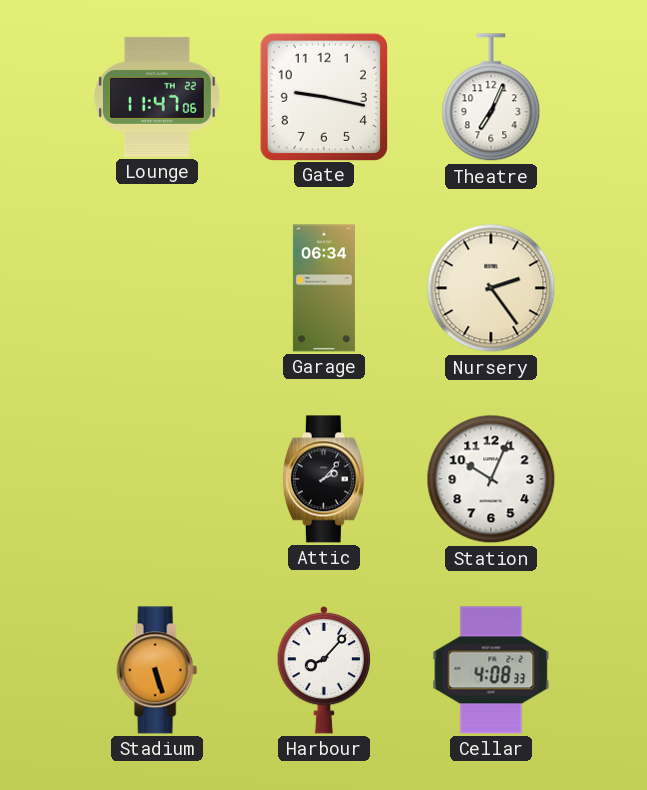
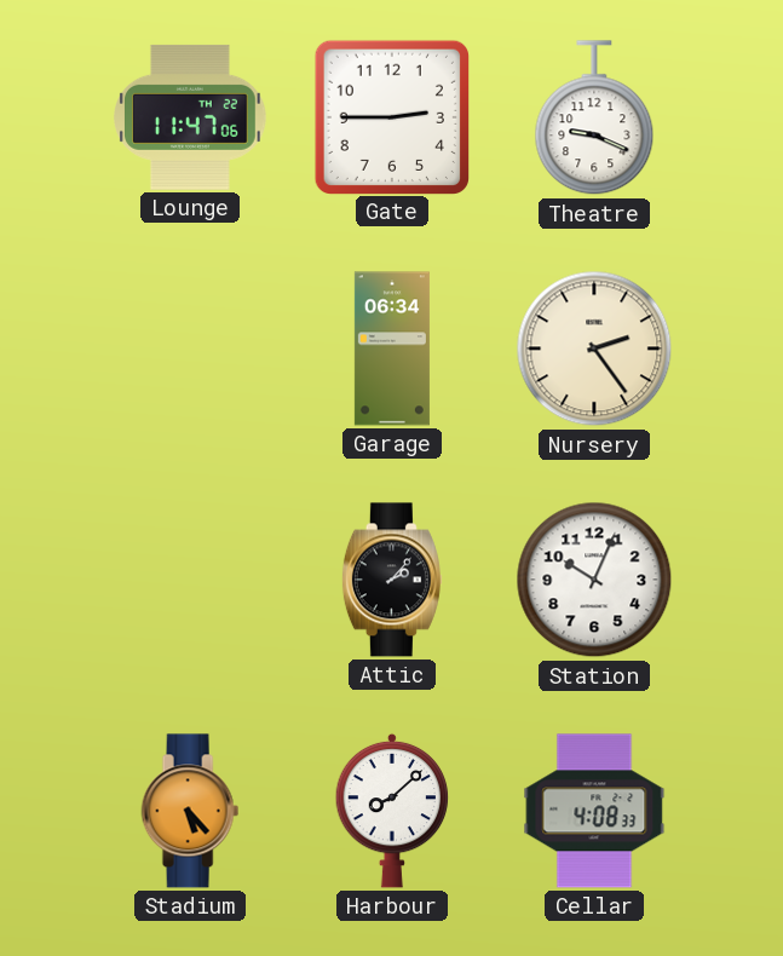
Gate: 9:17 -> 2:45 (391, 116)
Theatre: 7:04 -> 9:19 (594, 119)
Stadium: 5:27 -> 5:23 (190, 811)
Harbour: 8:07 -> 8:08 (392, 811)
